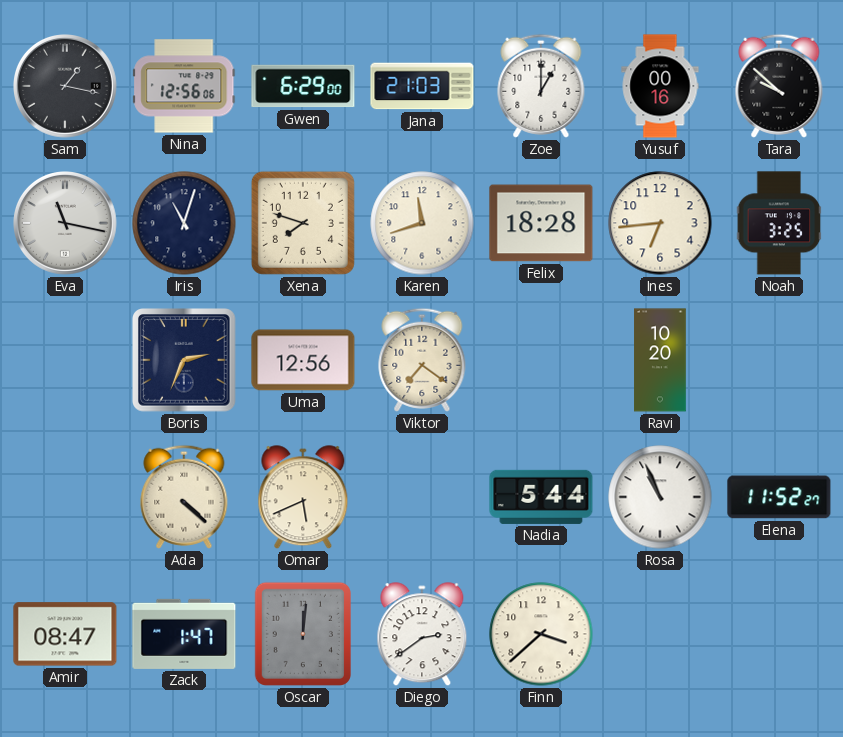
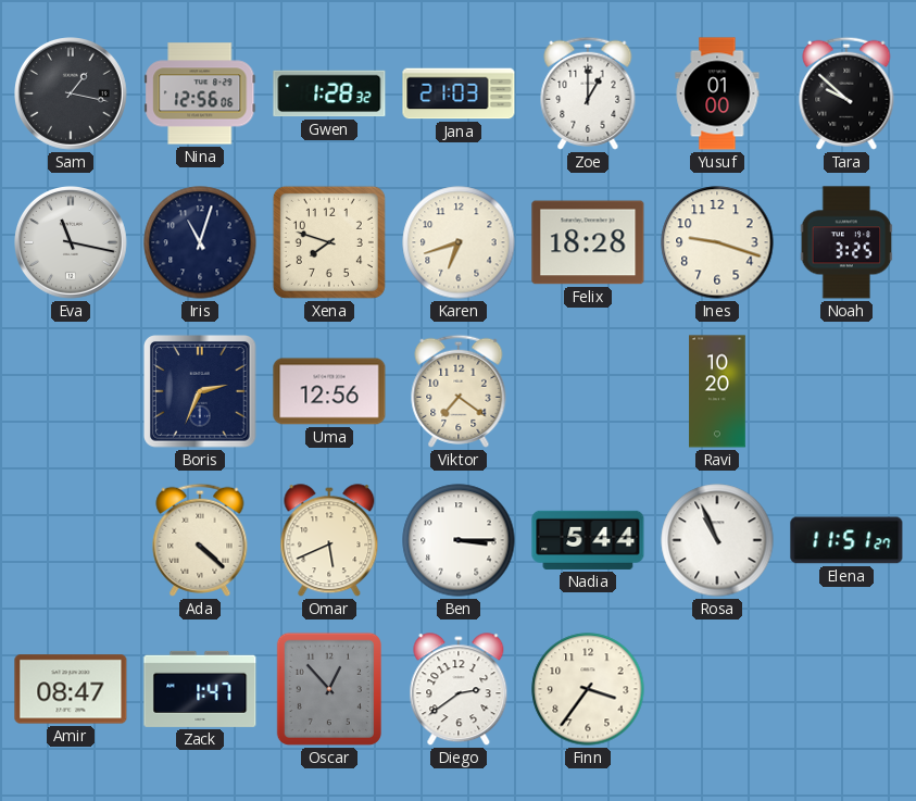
Gwen: 6:29 -> 1:28 (329, 93)
Yusuf: 00:16 -> 01:00 (717, 93)
Karen: 11:42 -> 6:42 (459, 242)
Ines: 6:44 -> 9:18 (717, 242)
Ben: none -> 3:15 (459, 540)
Elena: 11:52 -> 11:51 (846, 540)
Oscar: 12:01 -> 12:53 (329, 689)
Finn: 3:38 -> 3:36 (588, 689)
